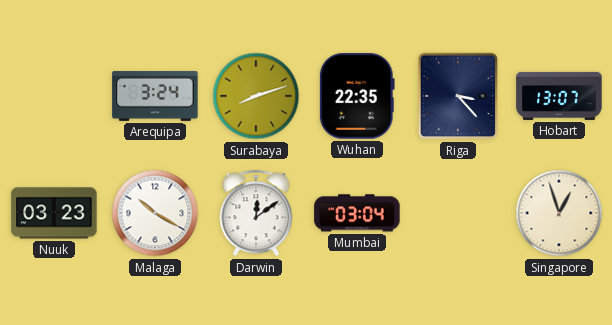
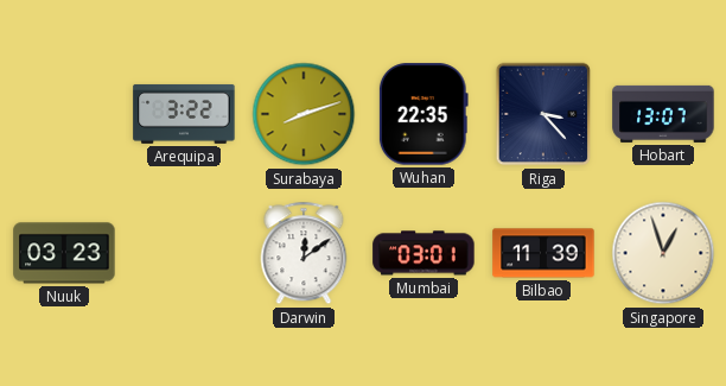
Arequipa: 3:24 -> 3:22 (184, 114)
Malaga: 10:20 -> none (155, 213)
Mumbai: 03:04 -> 03:01 (423, 253)
Bilbao: none -> 11:39 (543, 253)
